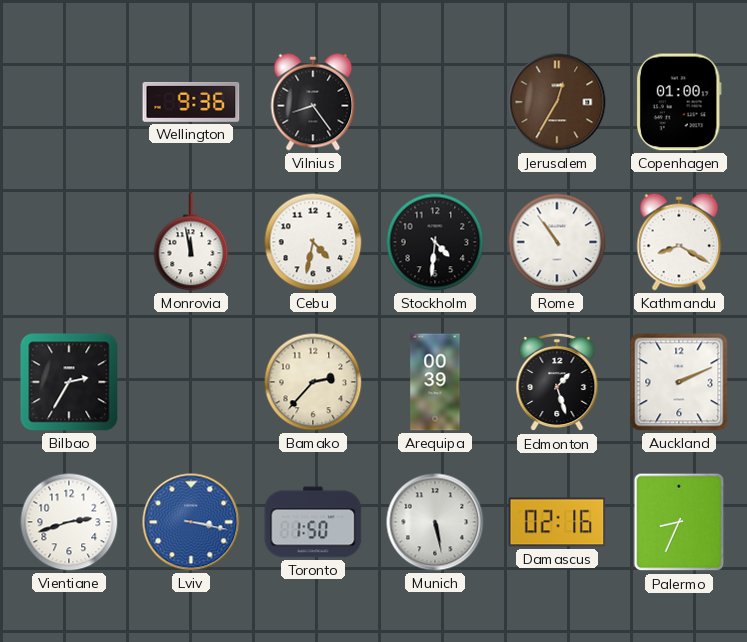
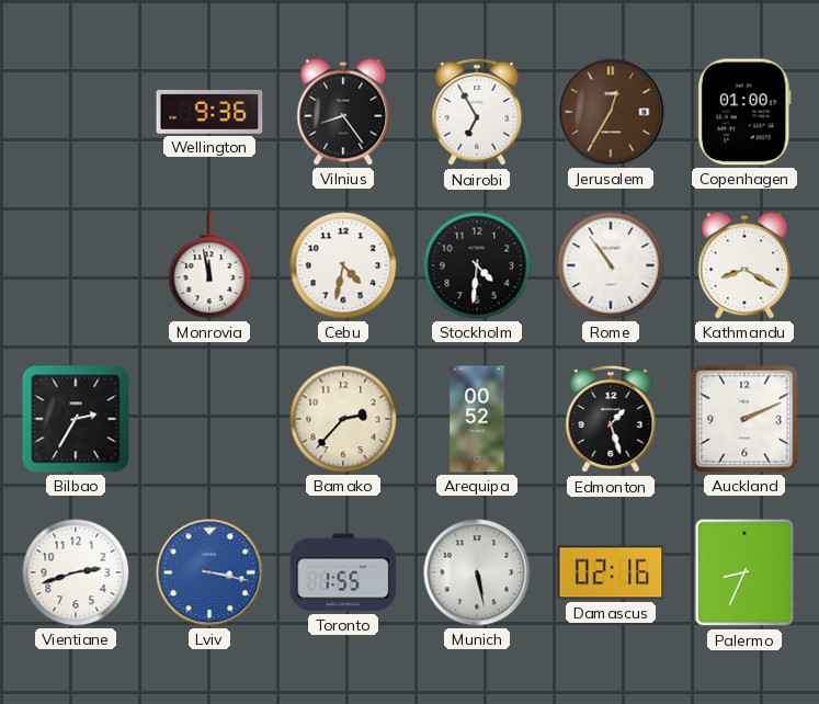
Nairobi: none -> 6:55 (477, 112)
Arequipa: 00:39 -> 00:52 (477, 419)
Toronto: 1:50 -> 1:55 (343, 572)
